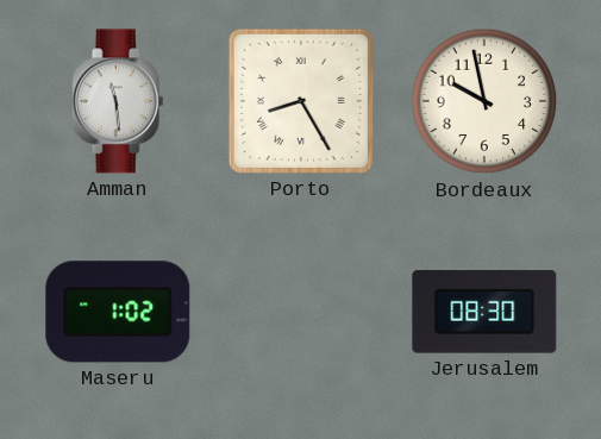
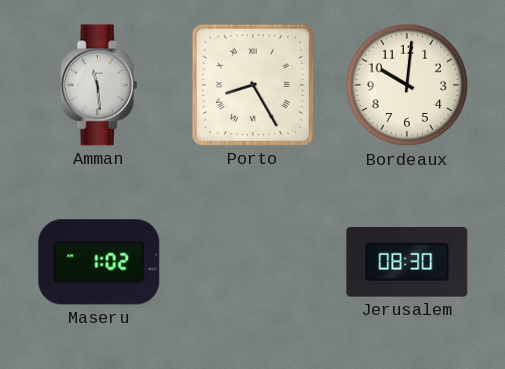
Bordeaux: 9:58 -> 10:01 (407, 85)
